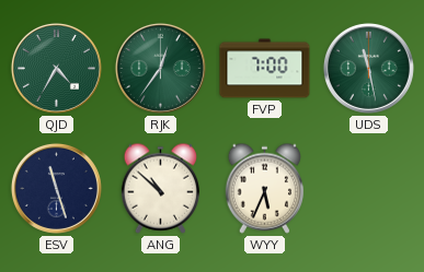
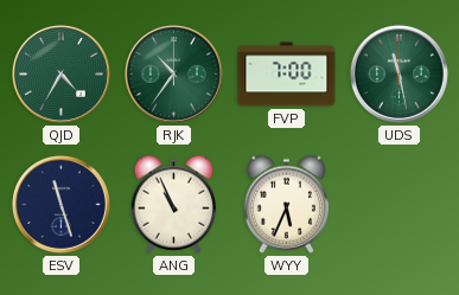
RJK: 12:36 -> 10:36 (173, 73)
ANG: 10:52 -> 10:56 (174, 204)
